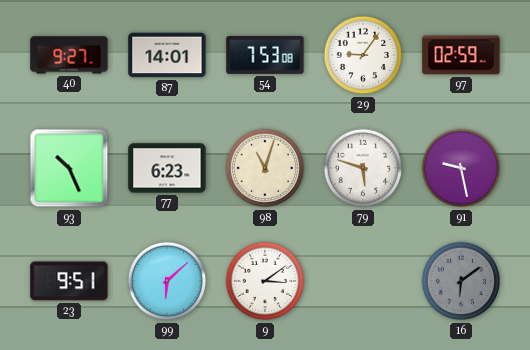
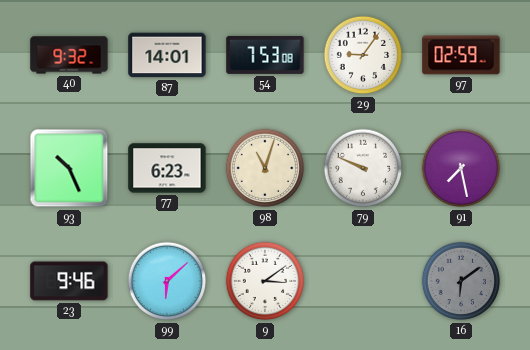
40: 9:27 -> 9:32 (69, 55)
79: 5:48 -> 9:49 (363, 168)
91: 9:28 -> 7:28 (461, 168)
23: 9:51 -> 9:46 (69, 281)
